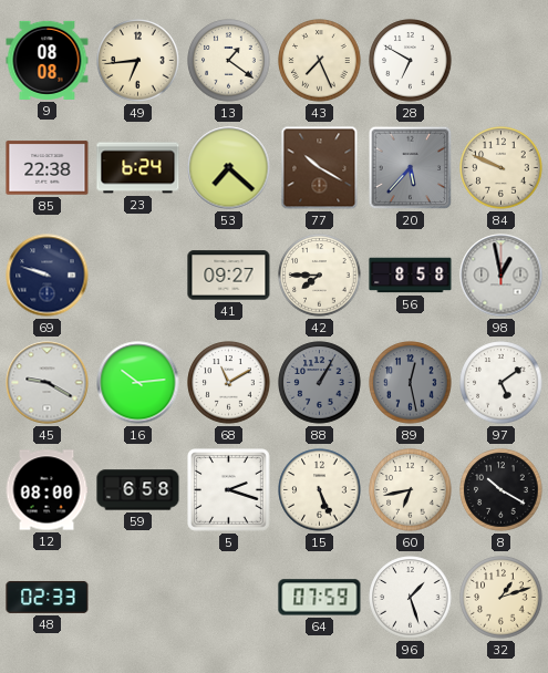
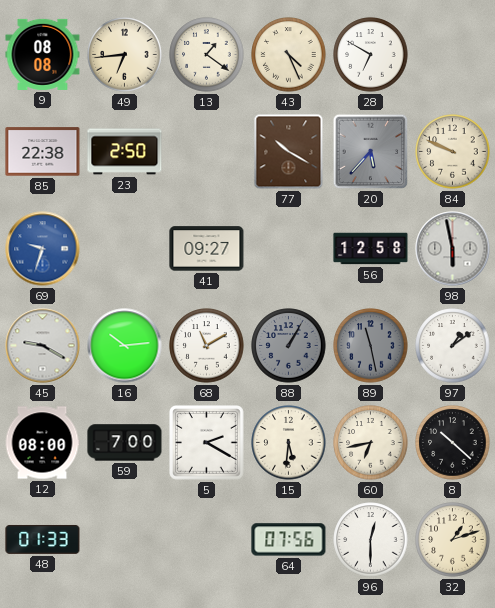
43: 7:26 -> 4:26 (289, 55)
23: 6:24 -> 2:50 (125, 152)
53: 7:22 -> none (229, 168)
69: 9:48 -> 9:33 (43, 249)
69 dial: navy -> blue (43, 249)
42: 7:45 -> none (320, 276)
56: 8:58 -> 12:58 (371, 249)
98: 12:58 -> 5:58 (453, 249)
89: 12:28 -> 11:28 (371, 346)
97: 5:09 -> 1:09 (453, 346)
59: 6:58 -> 7:00 (125, 443)
5: 2:18 -> 2:20 (207, 443)
15: 5:26 -> 5:31 (289, 443)
8: 10:20 -> 10:22 (453, 443)
48: 02:33 -> 01:33 (43, 539)
64: 07:59 -> 07:56 (289, 540)
96: 1:27 -> 12:30 (371, 540)
